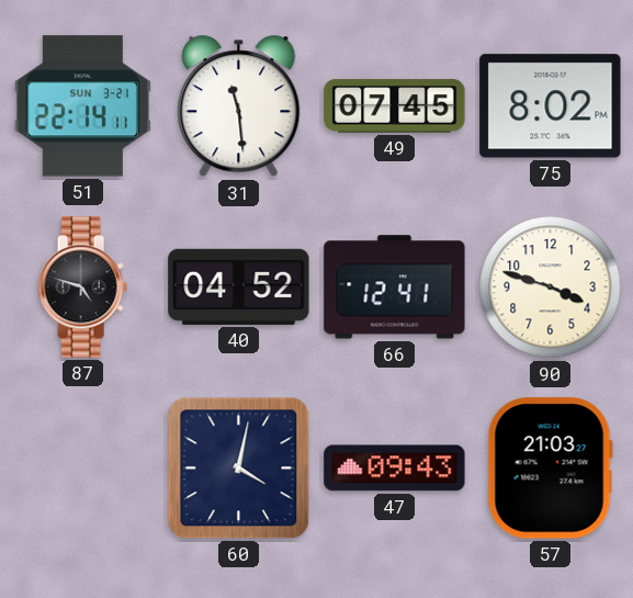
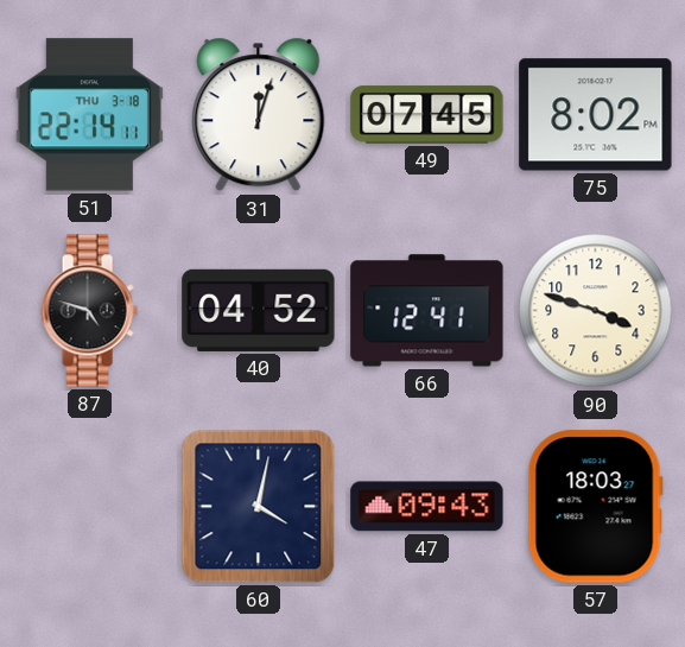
51 date: SUN 3-21 -> THU 3-18 (89, 115)
31: 11:29 -> 12:03 (259, 115)
57: 21:03 -> 18:03 (595, 507)
